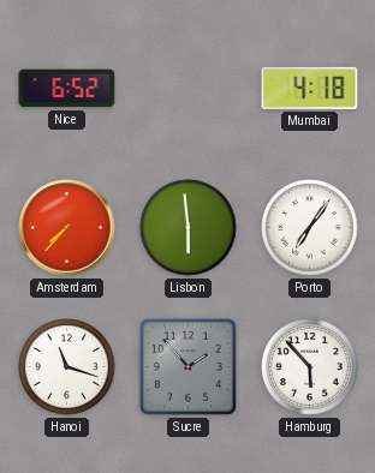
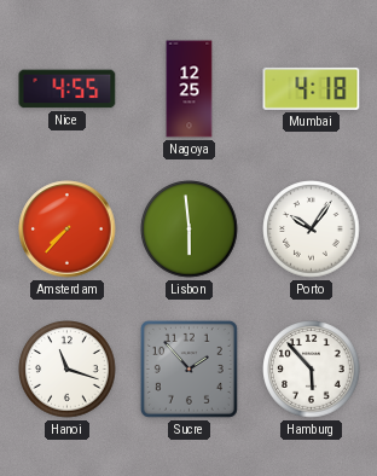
Nice: 6:52 -> 4:55 (68, 89)
Nagoya: none -> 12:25 (190, 89)
Porto: 7:06 -> 10:06 (312, 230)
